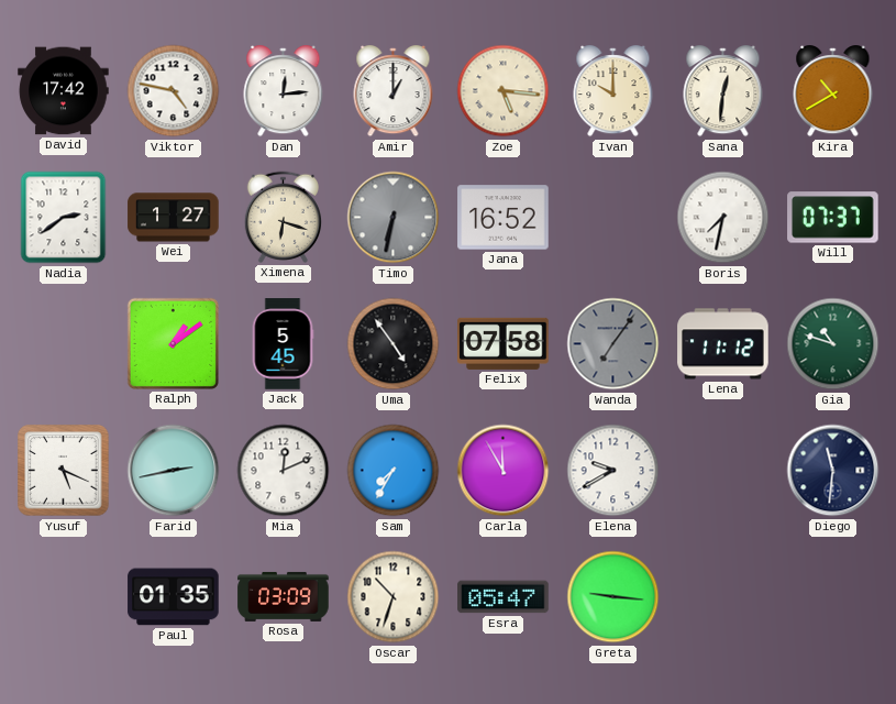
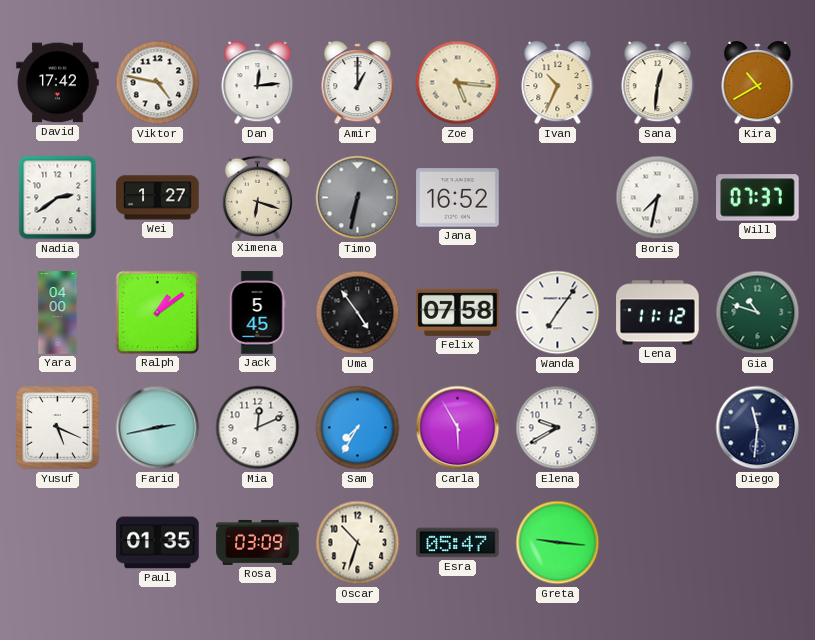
Ivan: 10:00 -> 10:34 (558, 83)
Yara: none -> 04:00 (58, 313)
Wanda dial: grey -> white (558, 313)
Carla: 11:55 -> 5:55 (458, 428)
